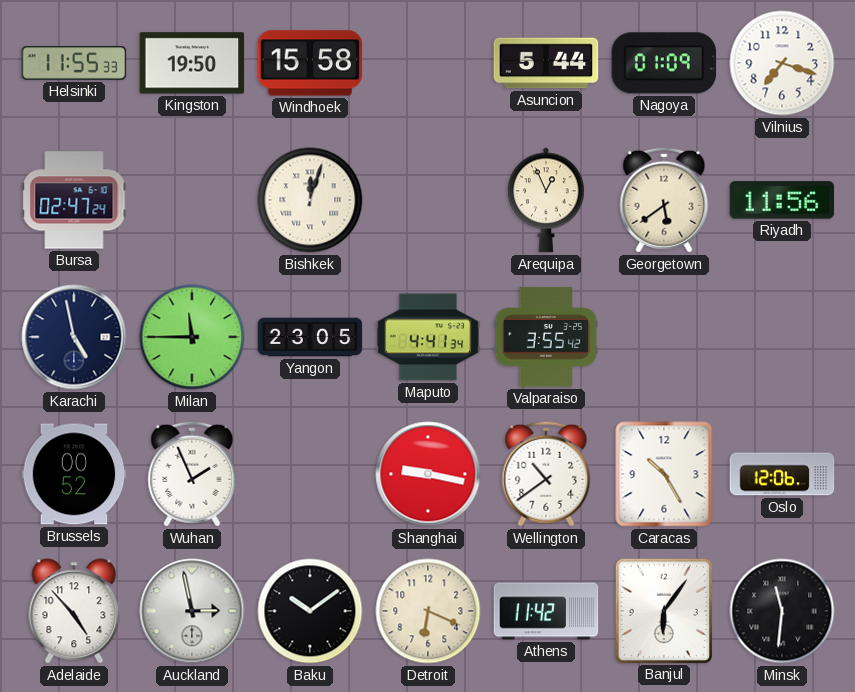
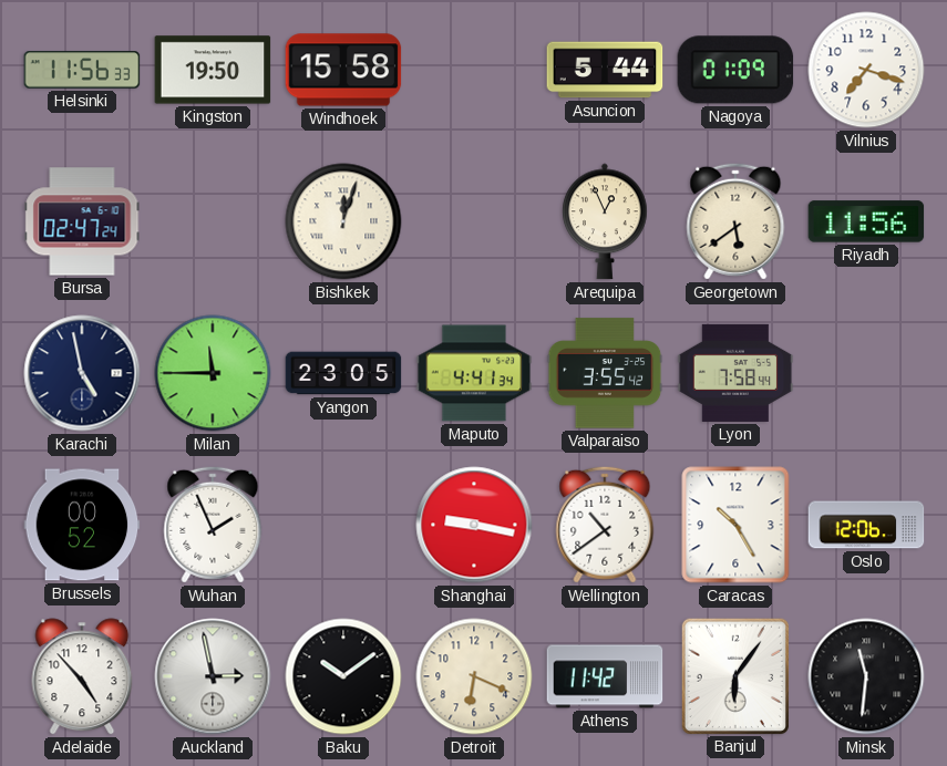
Helsinki: 11:55 -> 11:56 (82, 70)
Lyon: none -> 7:58 (735, 373)
